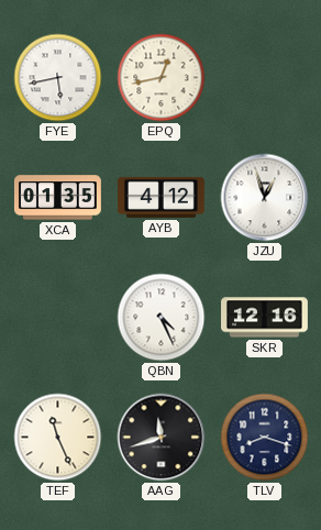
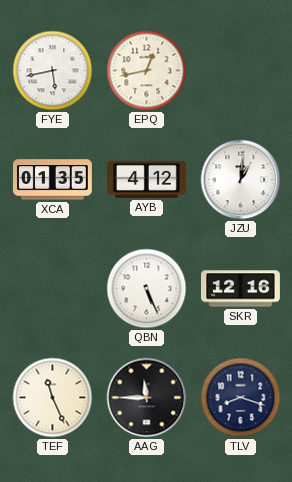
JZU: 12:57 -> 1:01 (241, 180)
QBN: 4:26 -> 5:26 (147, 289)
AAG: 11:42 -> 11:45 (147, 398)
